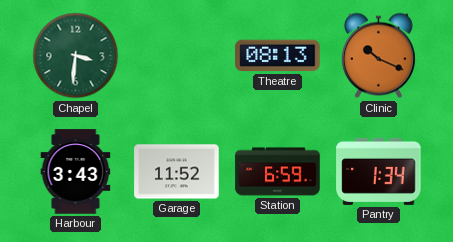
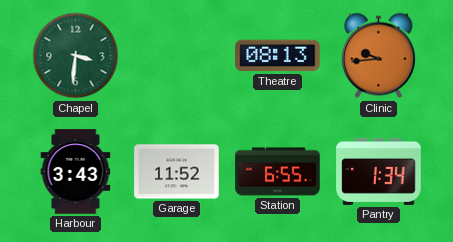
Clinic: 10:19 -> 9:44 (378, 56)
Station: 6:59 -> 6:55 (278, 172)
